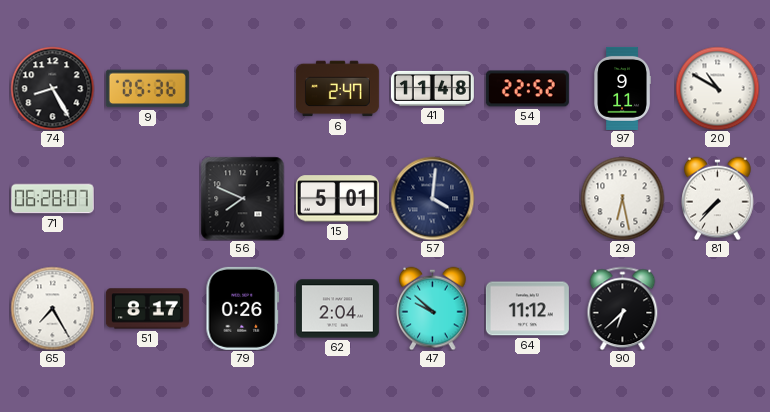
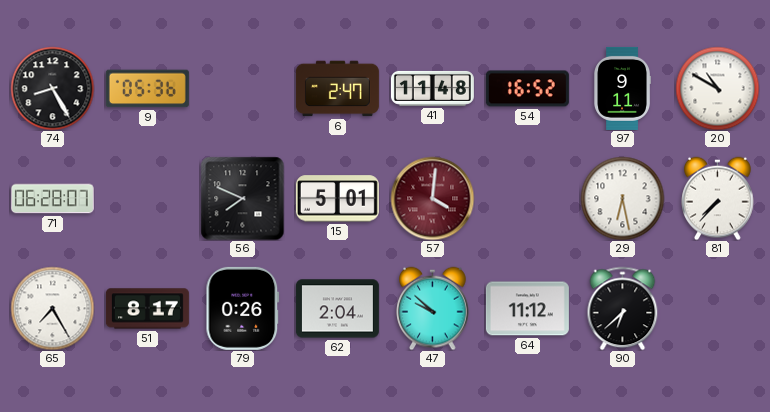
54: 22:52 -> 16:52 (527, 89)
57 dial: navy -> burgundy (432, 198)
